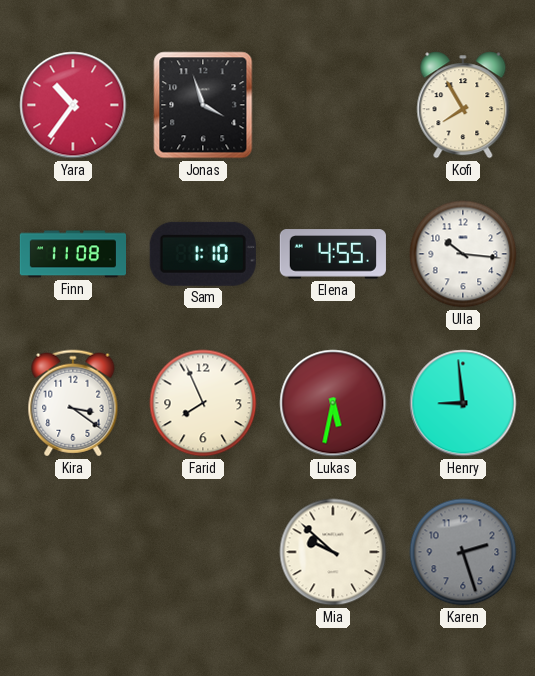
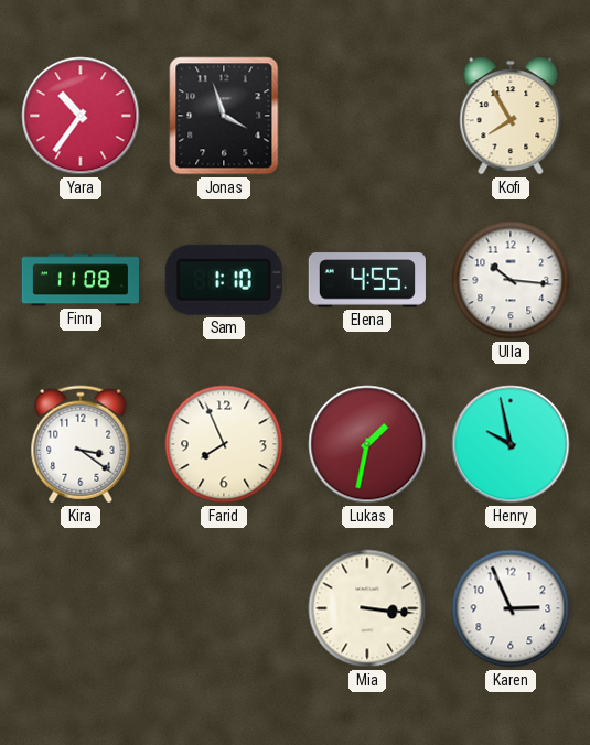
Lukas: 5:32 -> 1:32 (367, 444)
Henry: 8:59 -> 9:58 (511, 444)
Mia: 9:52 -> 3:16 (367, 608)
Karen: 2:27 -> 2:56 (511, 608)
Karen dial: grey -> white (511, 608)
